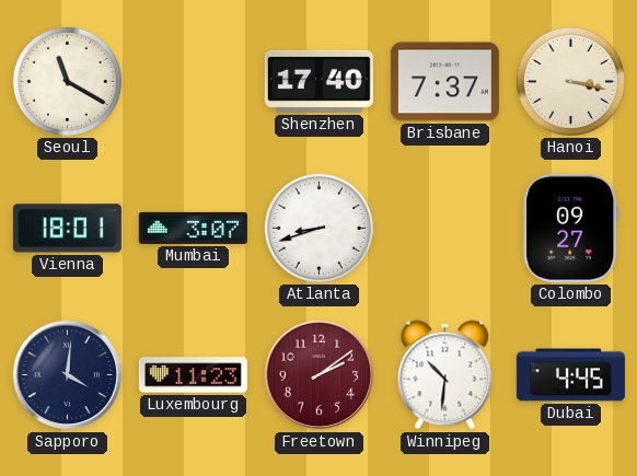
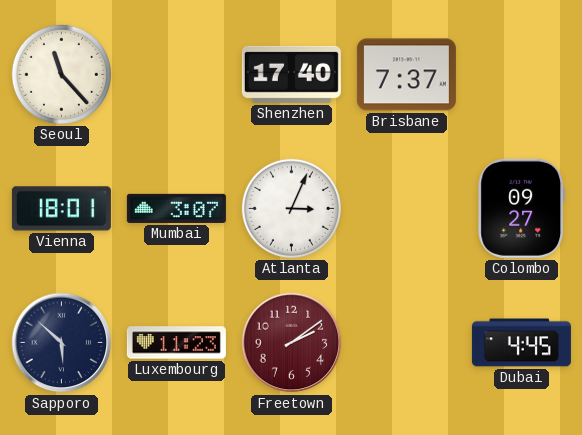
Seoul: 11:20 -> 11:23 (61, 74)
Hanoi: 3:17 -> none (570, 81)
Atlanta: 8:42 -> 3:04 (291, 208)
Sapporo: 4:01 -> 5:52 (62, 343)
Winnipeg: 10:31 -> none (445, 375)
